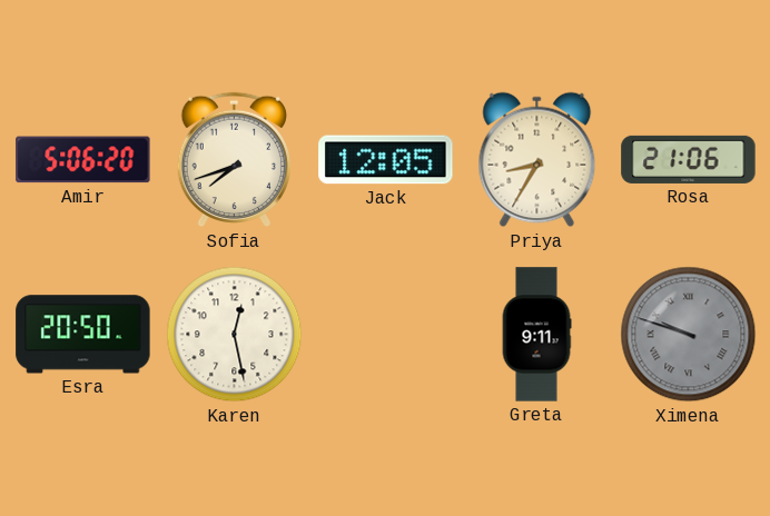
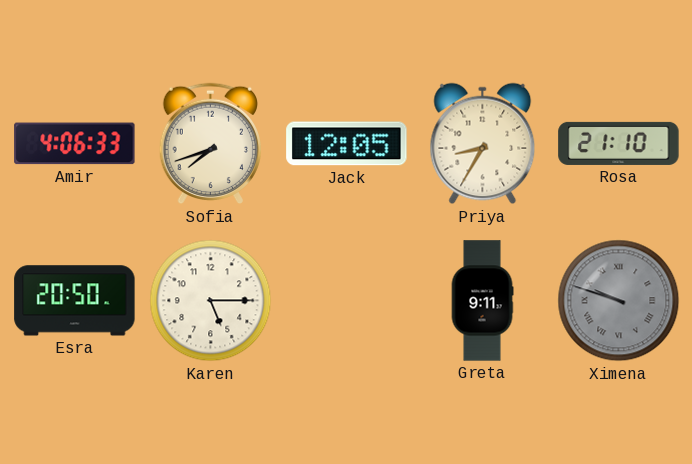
Amir: 5:06 -> 4:06 (75, 144)
Rosa: 21:06 -> 21:10 (619, 143)
Karen: 12:28 -> 5:15 (211, 301)
